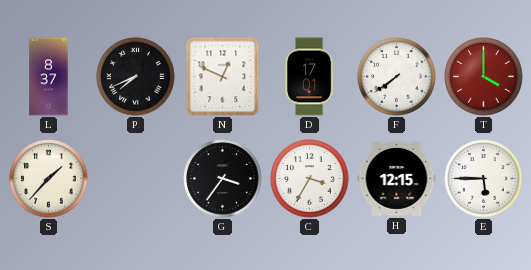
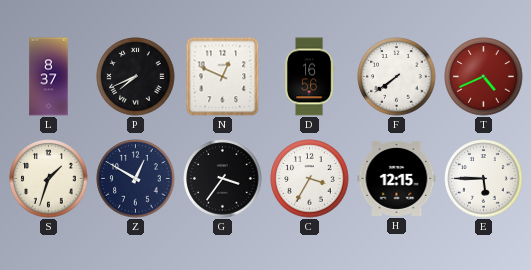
D: 17:01 -> 16:56 (310, 77)
T: 4:00 -> 4:41 (484, 77)
S: 1:37 -> 1:33 (49, 179)
Z: none -> 12:50 (136, 179)
